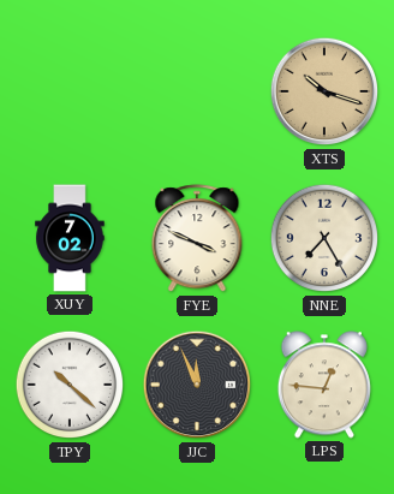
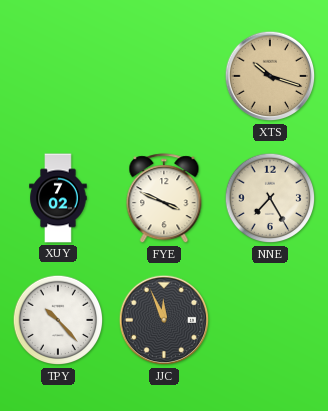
TPY: 10:22 -> 10:23 (58, 320)
LPS: 12:46 -> none (324, 385)
